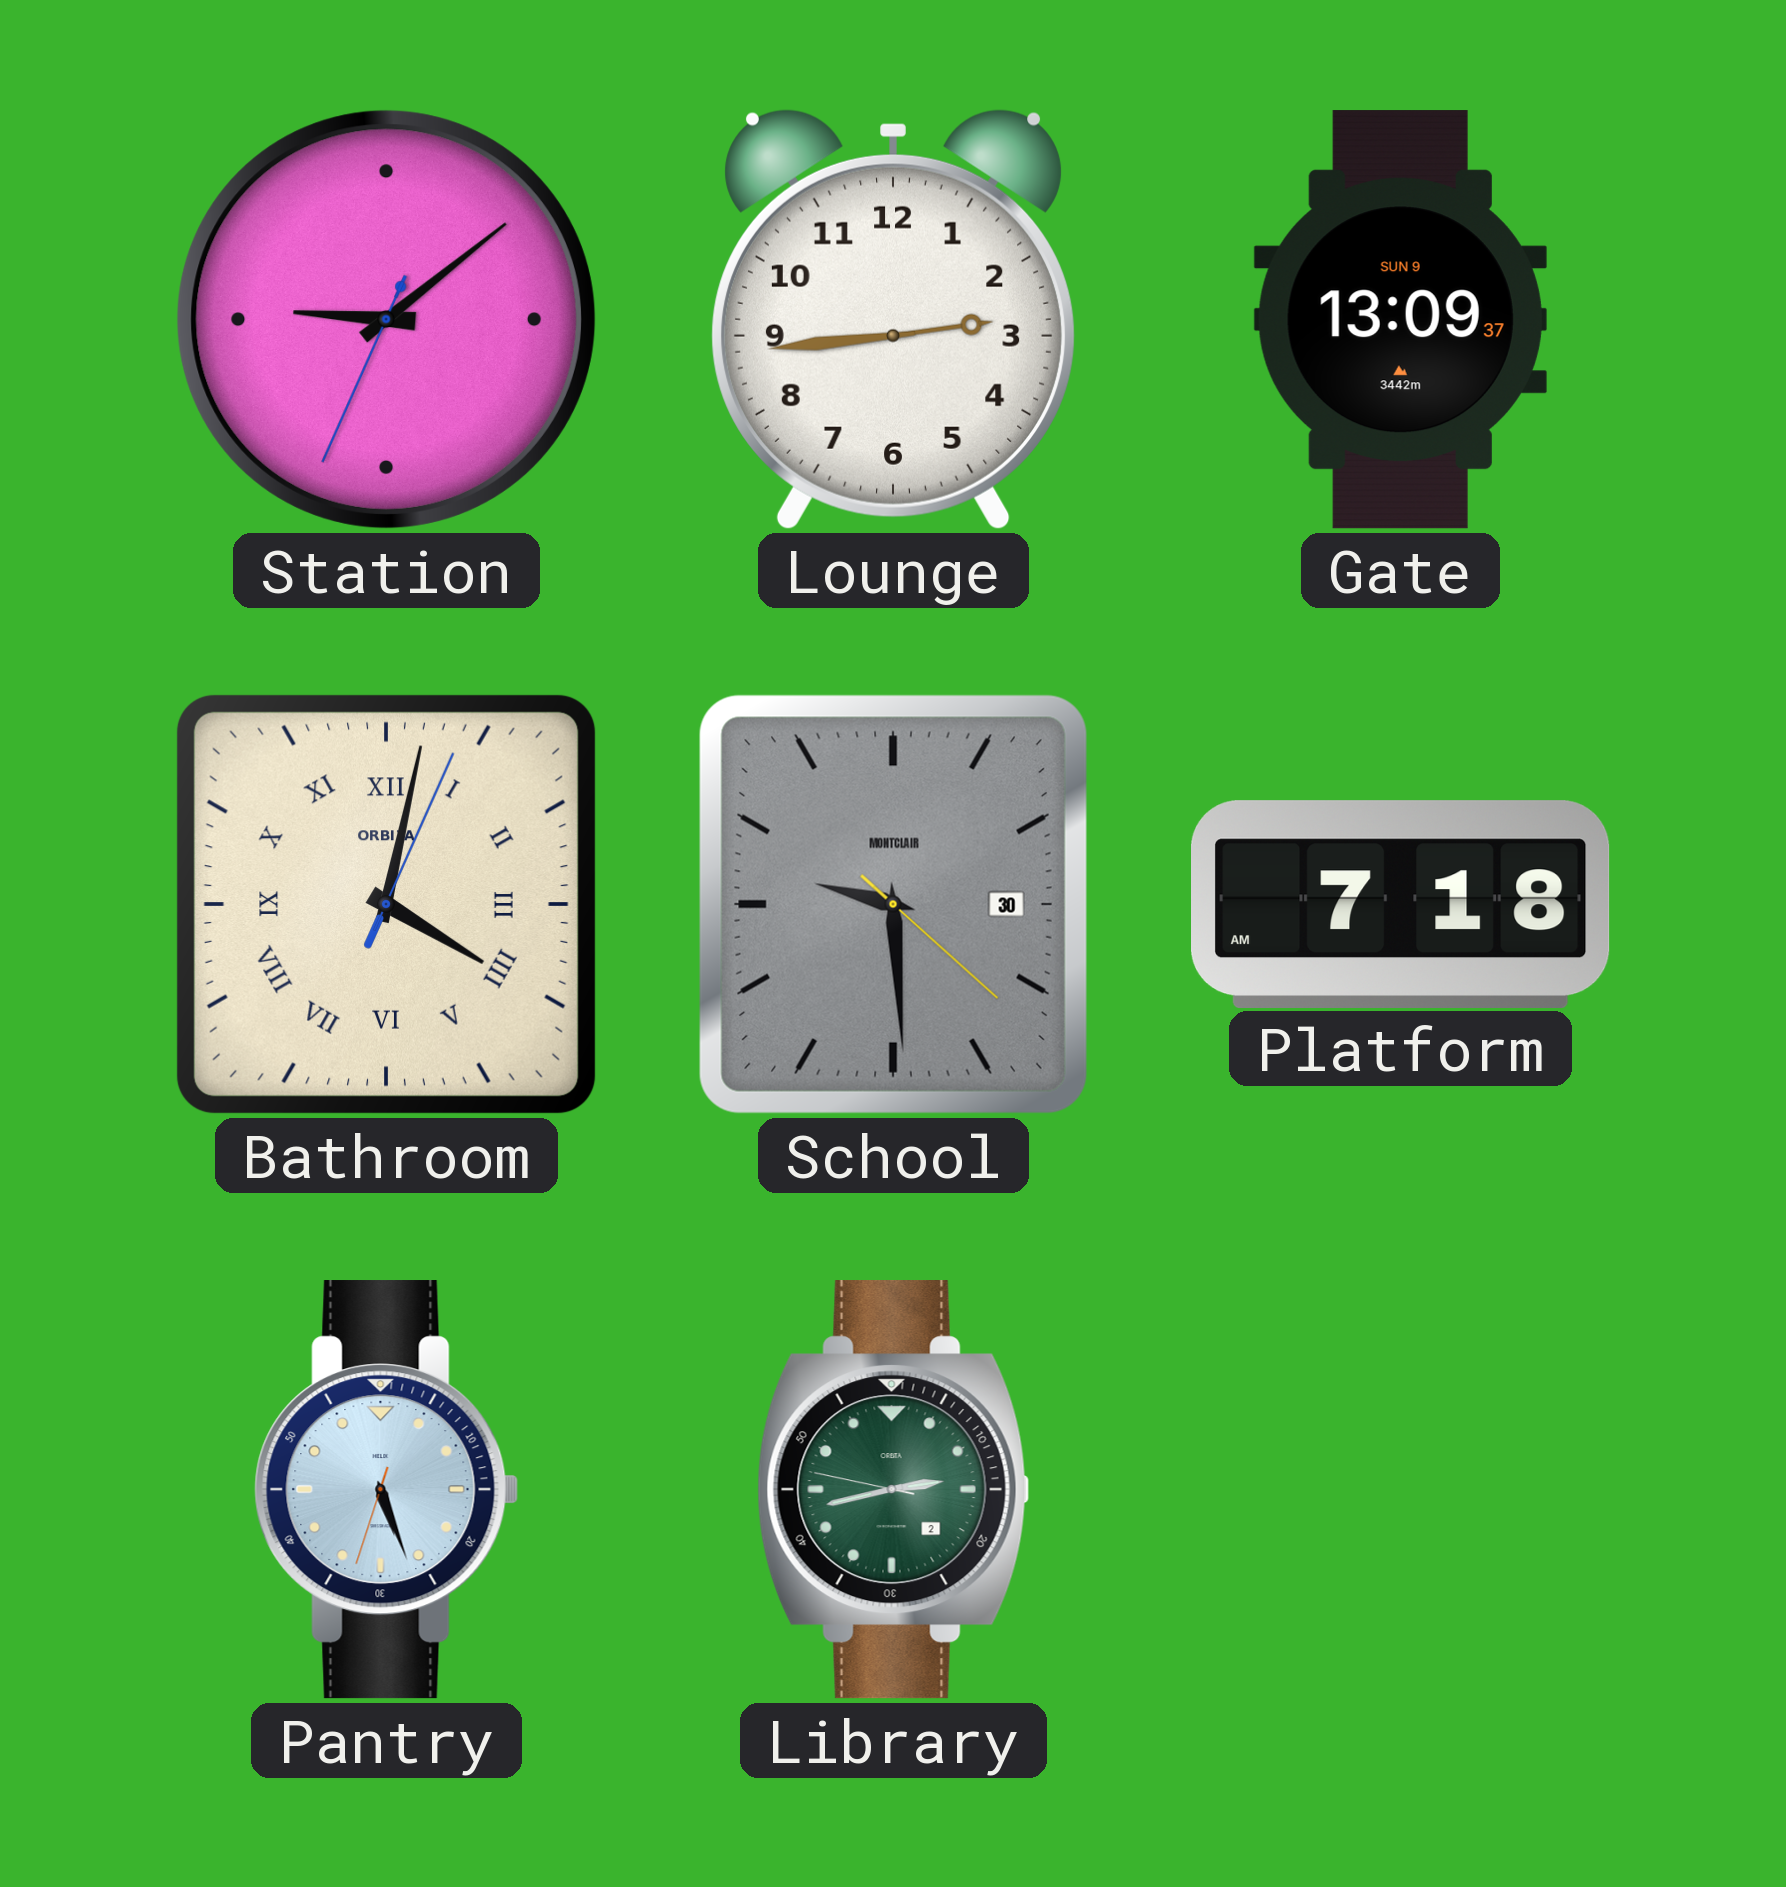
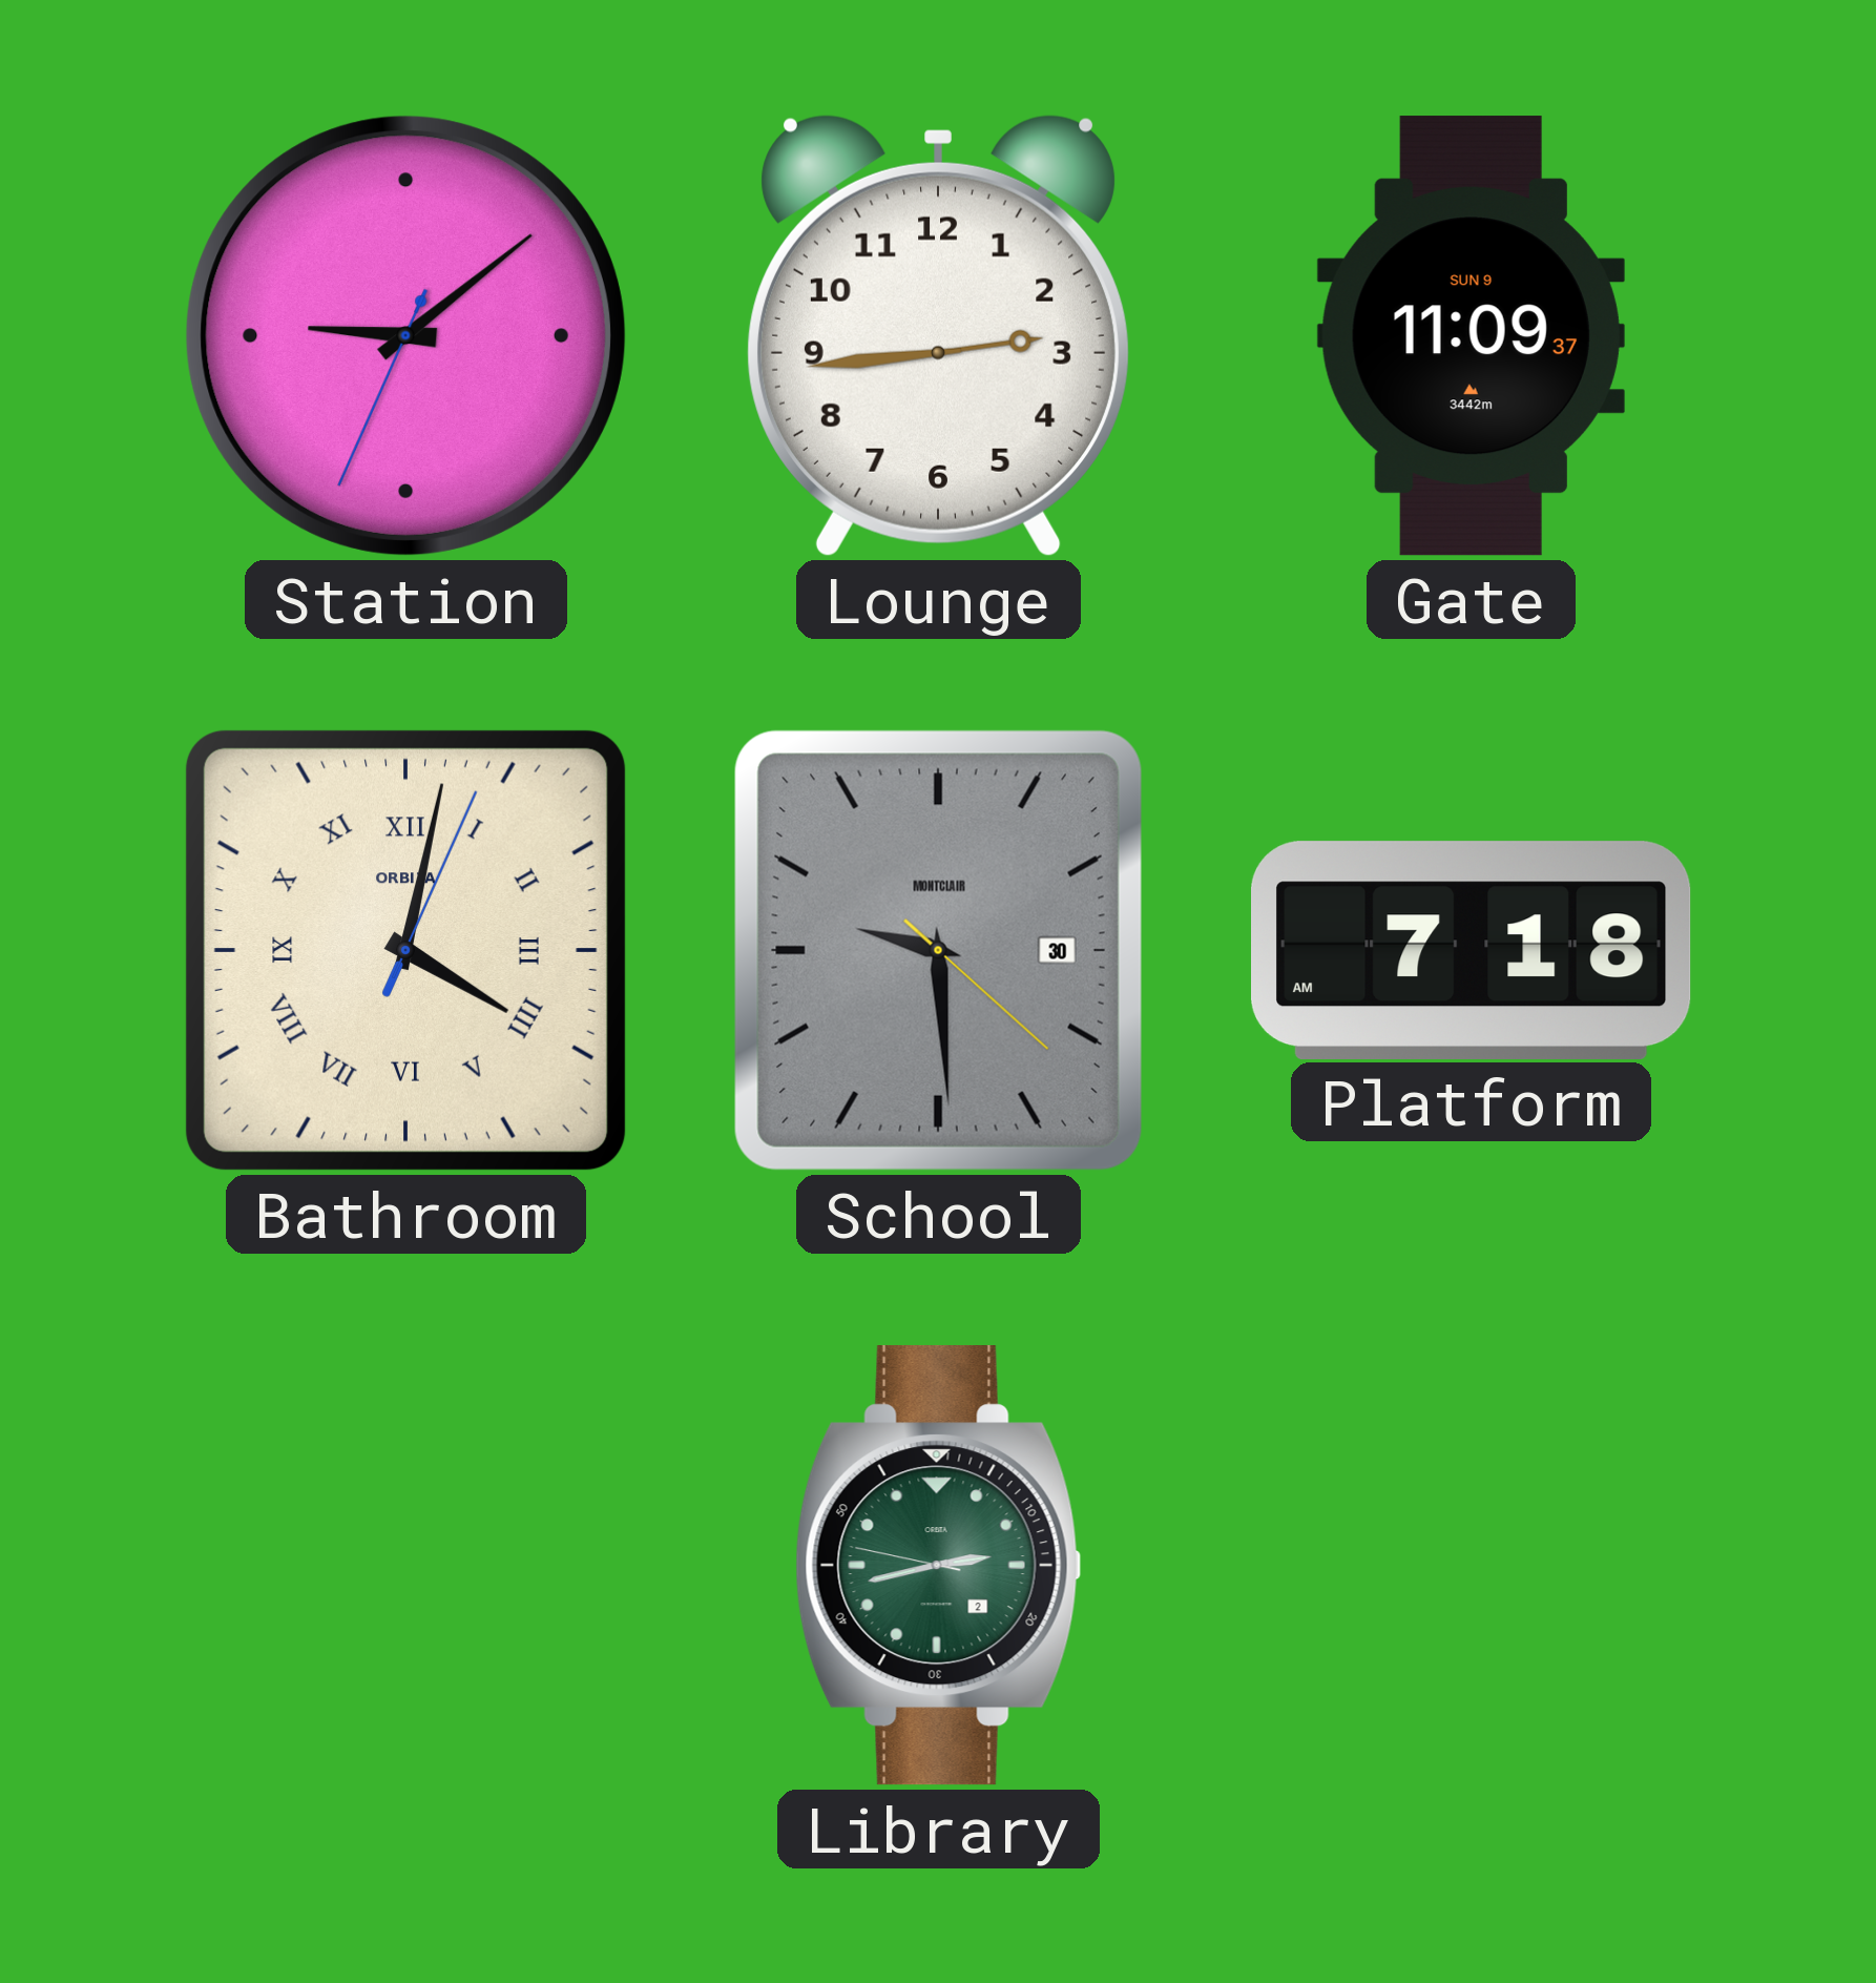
Gate: 13:09 -> 11:09 (1471, 336)
Pantry: 5:26 -> none (387, 1490)
